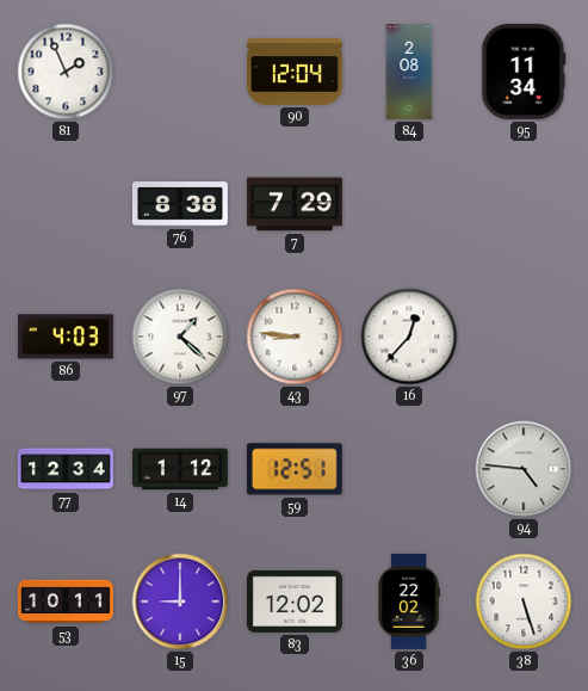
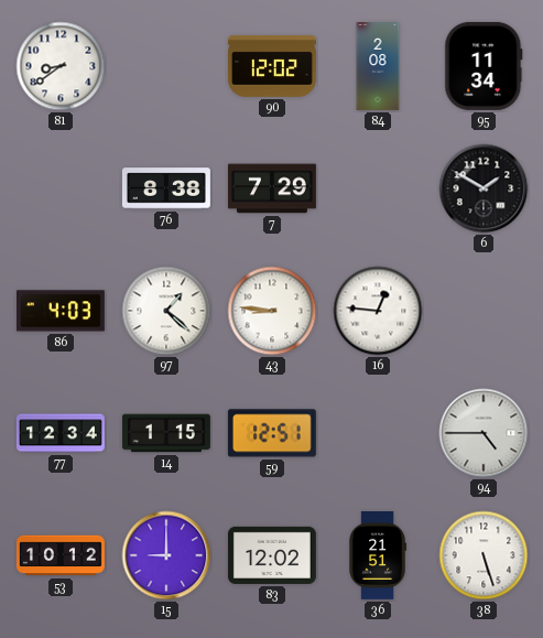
81: 1:56 -> 8:39 (61, 66)
90: 12:04 -> 12:02 (272, 66)
6: none -> 1:50 (484, 188)
16: 12:37 -> 12:46 (378, 311)
14: 1:12 -> 1:15 (166, 433)
94: 4:46 -> 4:45 (484, 433)
53: 10:11 -> 10:12 (61, 555)
36: 22:02 -> 21:51 (377, 555)
